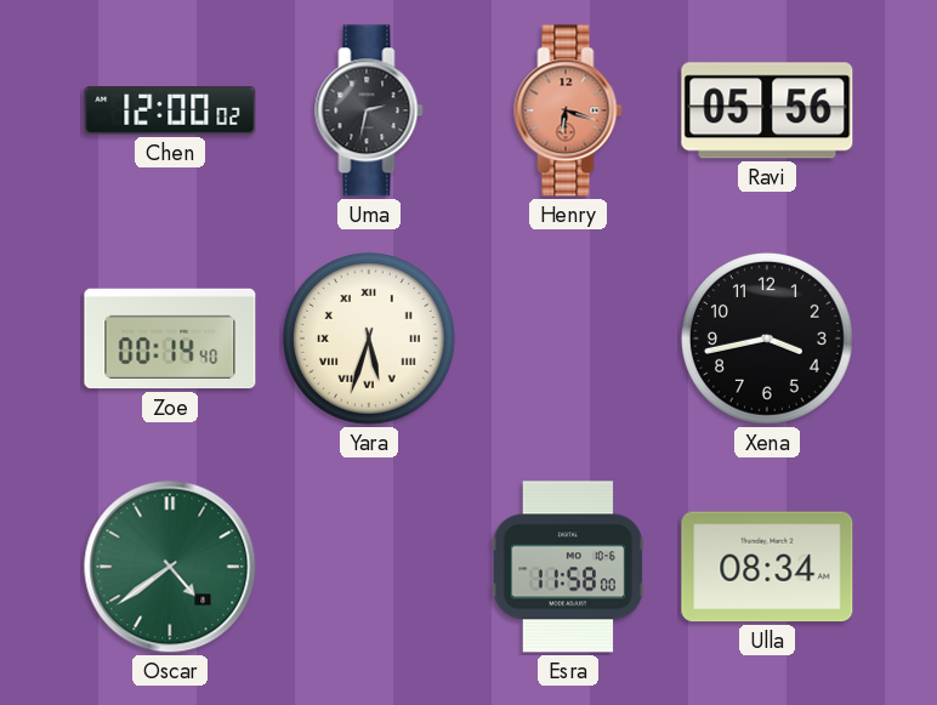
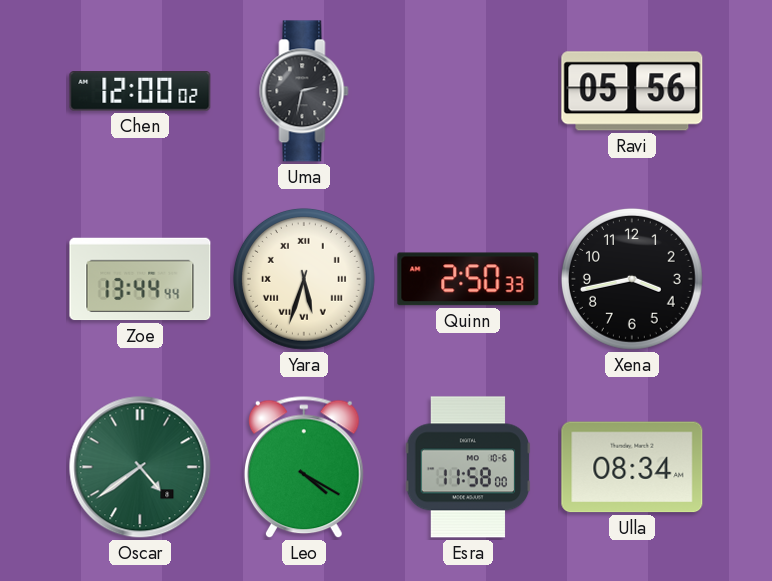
Henry: 6:18 -> none (568, 110)
Zoe: 00:14 -> 13:44 (140, 279)
Quinn: none -> 2:50 (468, 279)
Leo: none -> 4:20 (304, 467)
